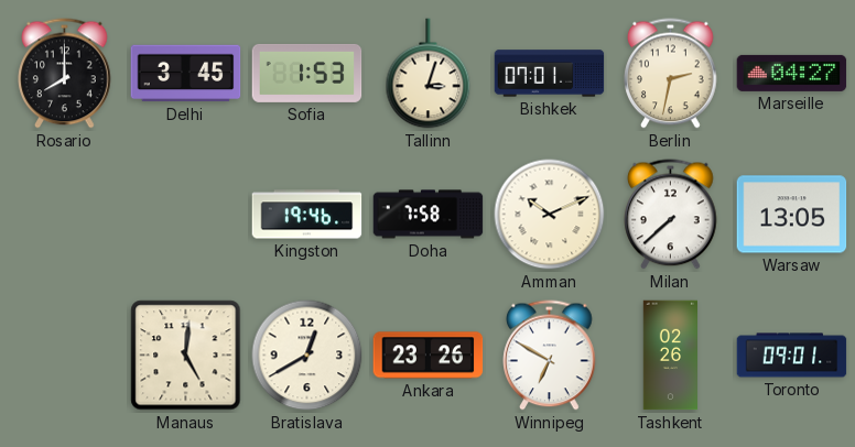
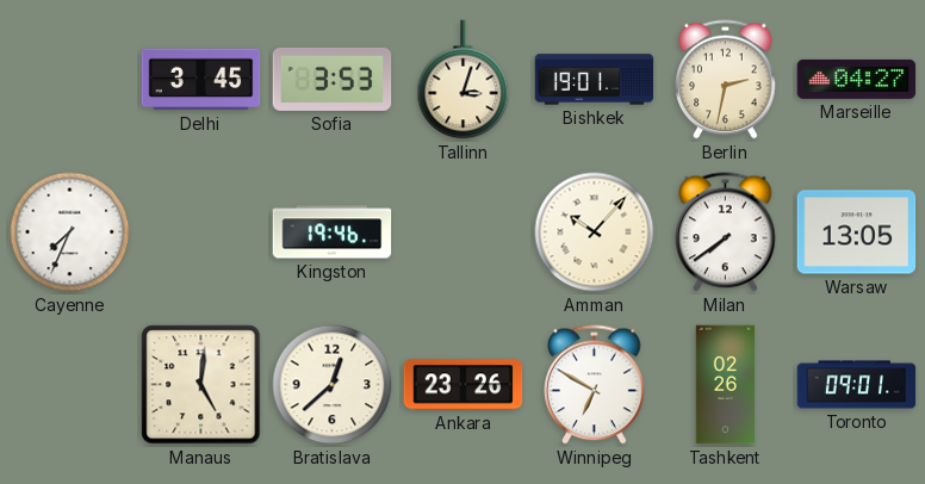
Rosario: 8:00 -> none (65, 74)
Sofia: 1:53 -> 3:53 (333, 79)
Bishkek: 07:01 -> 19:01 (595, 80)
Cayenne: none -> 7:34 (70, 232)
Doha: 7:58 -> none (429, 215)
Amman: 10:11 -> 10:07 (595, 232)
Milan: 7:38 -> 7:39 (726, 232)
Bratislava: 12:40 -> 12:38 (333, 385)
